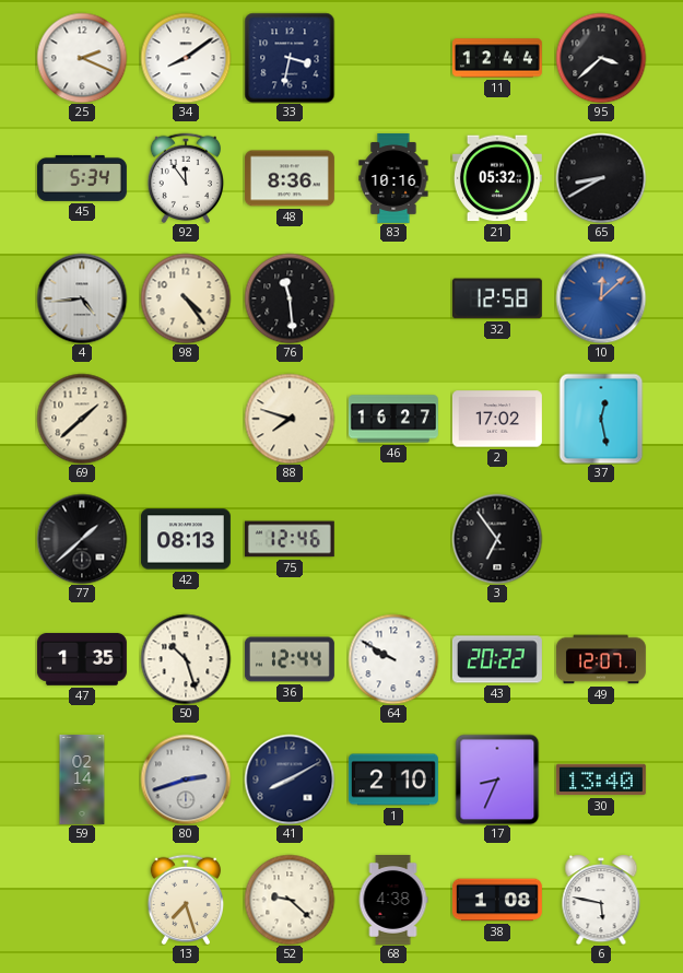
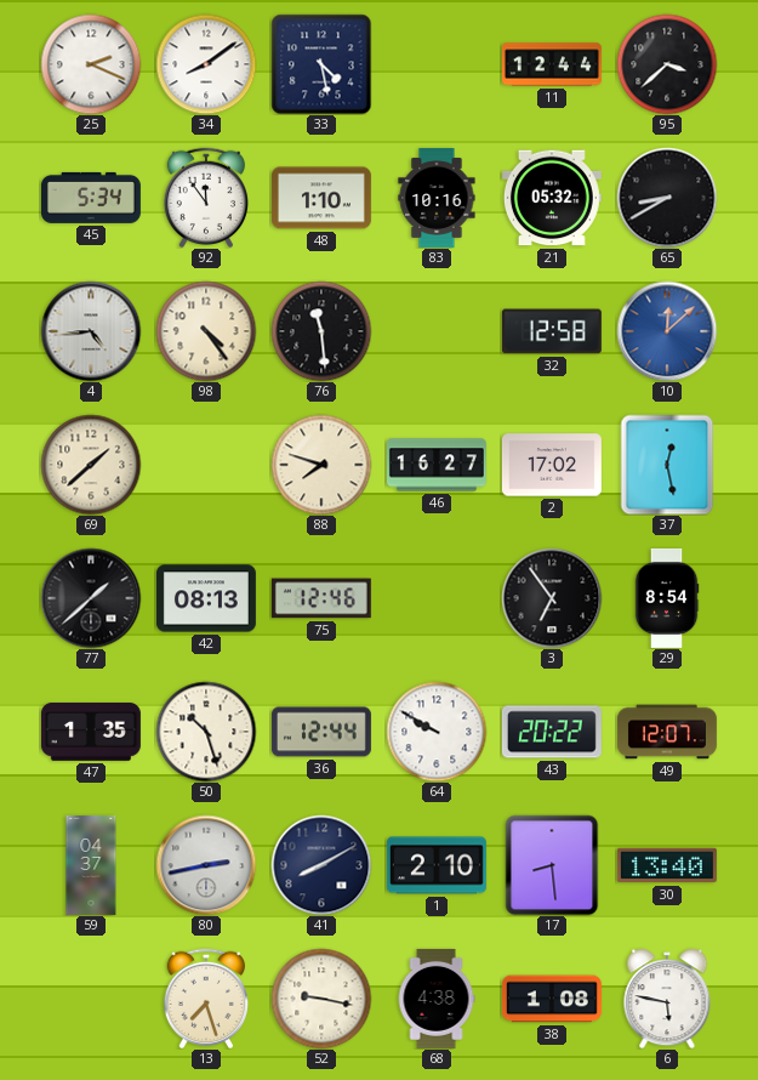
33: 3:32 -> 4:28 (321, 64)
48: 8:36 -> 1:10 (321, 198)
29: none -> 8:54 (667, 598)
59: 02:14 -> 04:37 (91, 865)
80: 2:42 -> 2:43 (206, 865)
17: 8:34 -> 8:29 (552, 865)
52: 9:22 -> 9:17 (321, 999)
